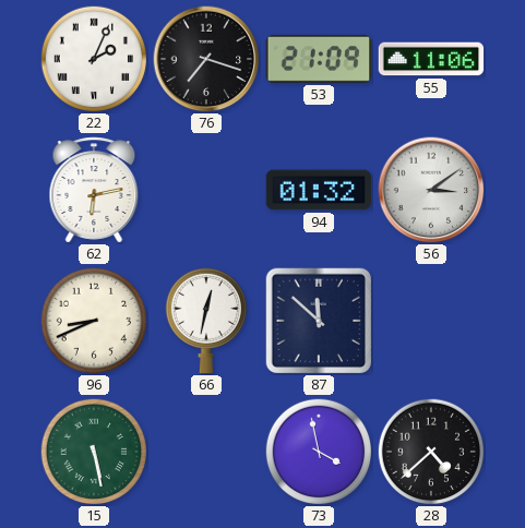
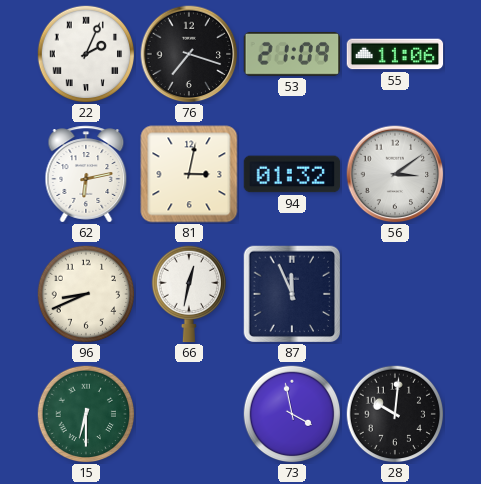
81: none -> 3:02 (189, 174)
87: 11:52 -> 11:56 (292, 294)
15: 5:28 -> 6:30 (86, 414)
28: 4:38 -> 10:01 (395, 414)
